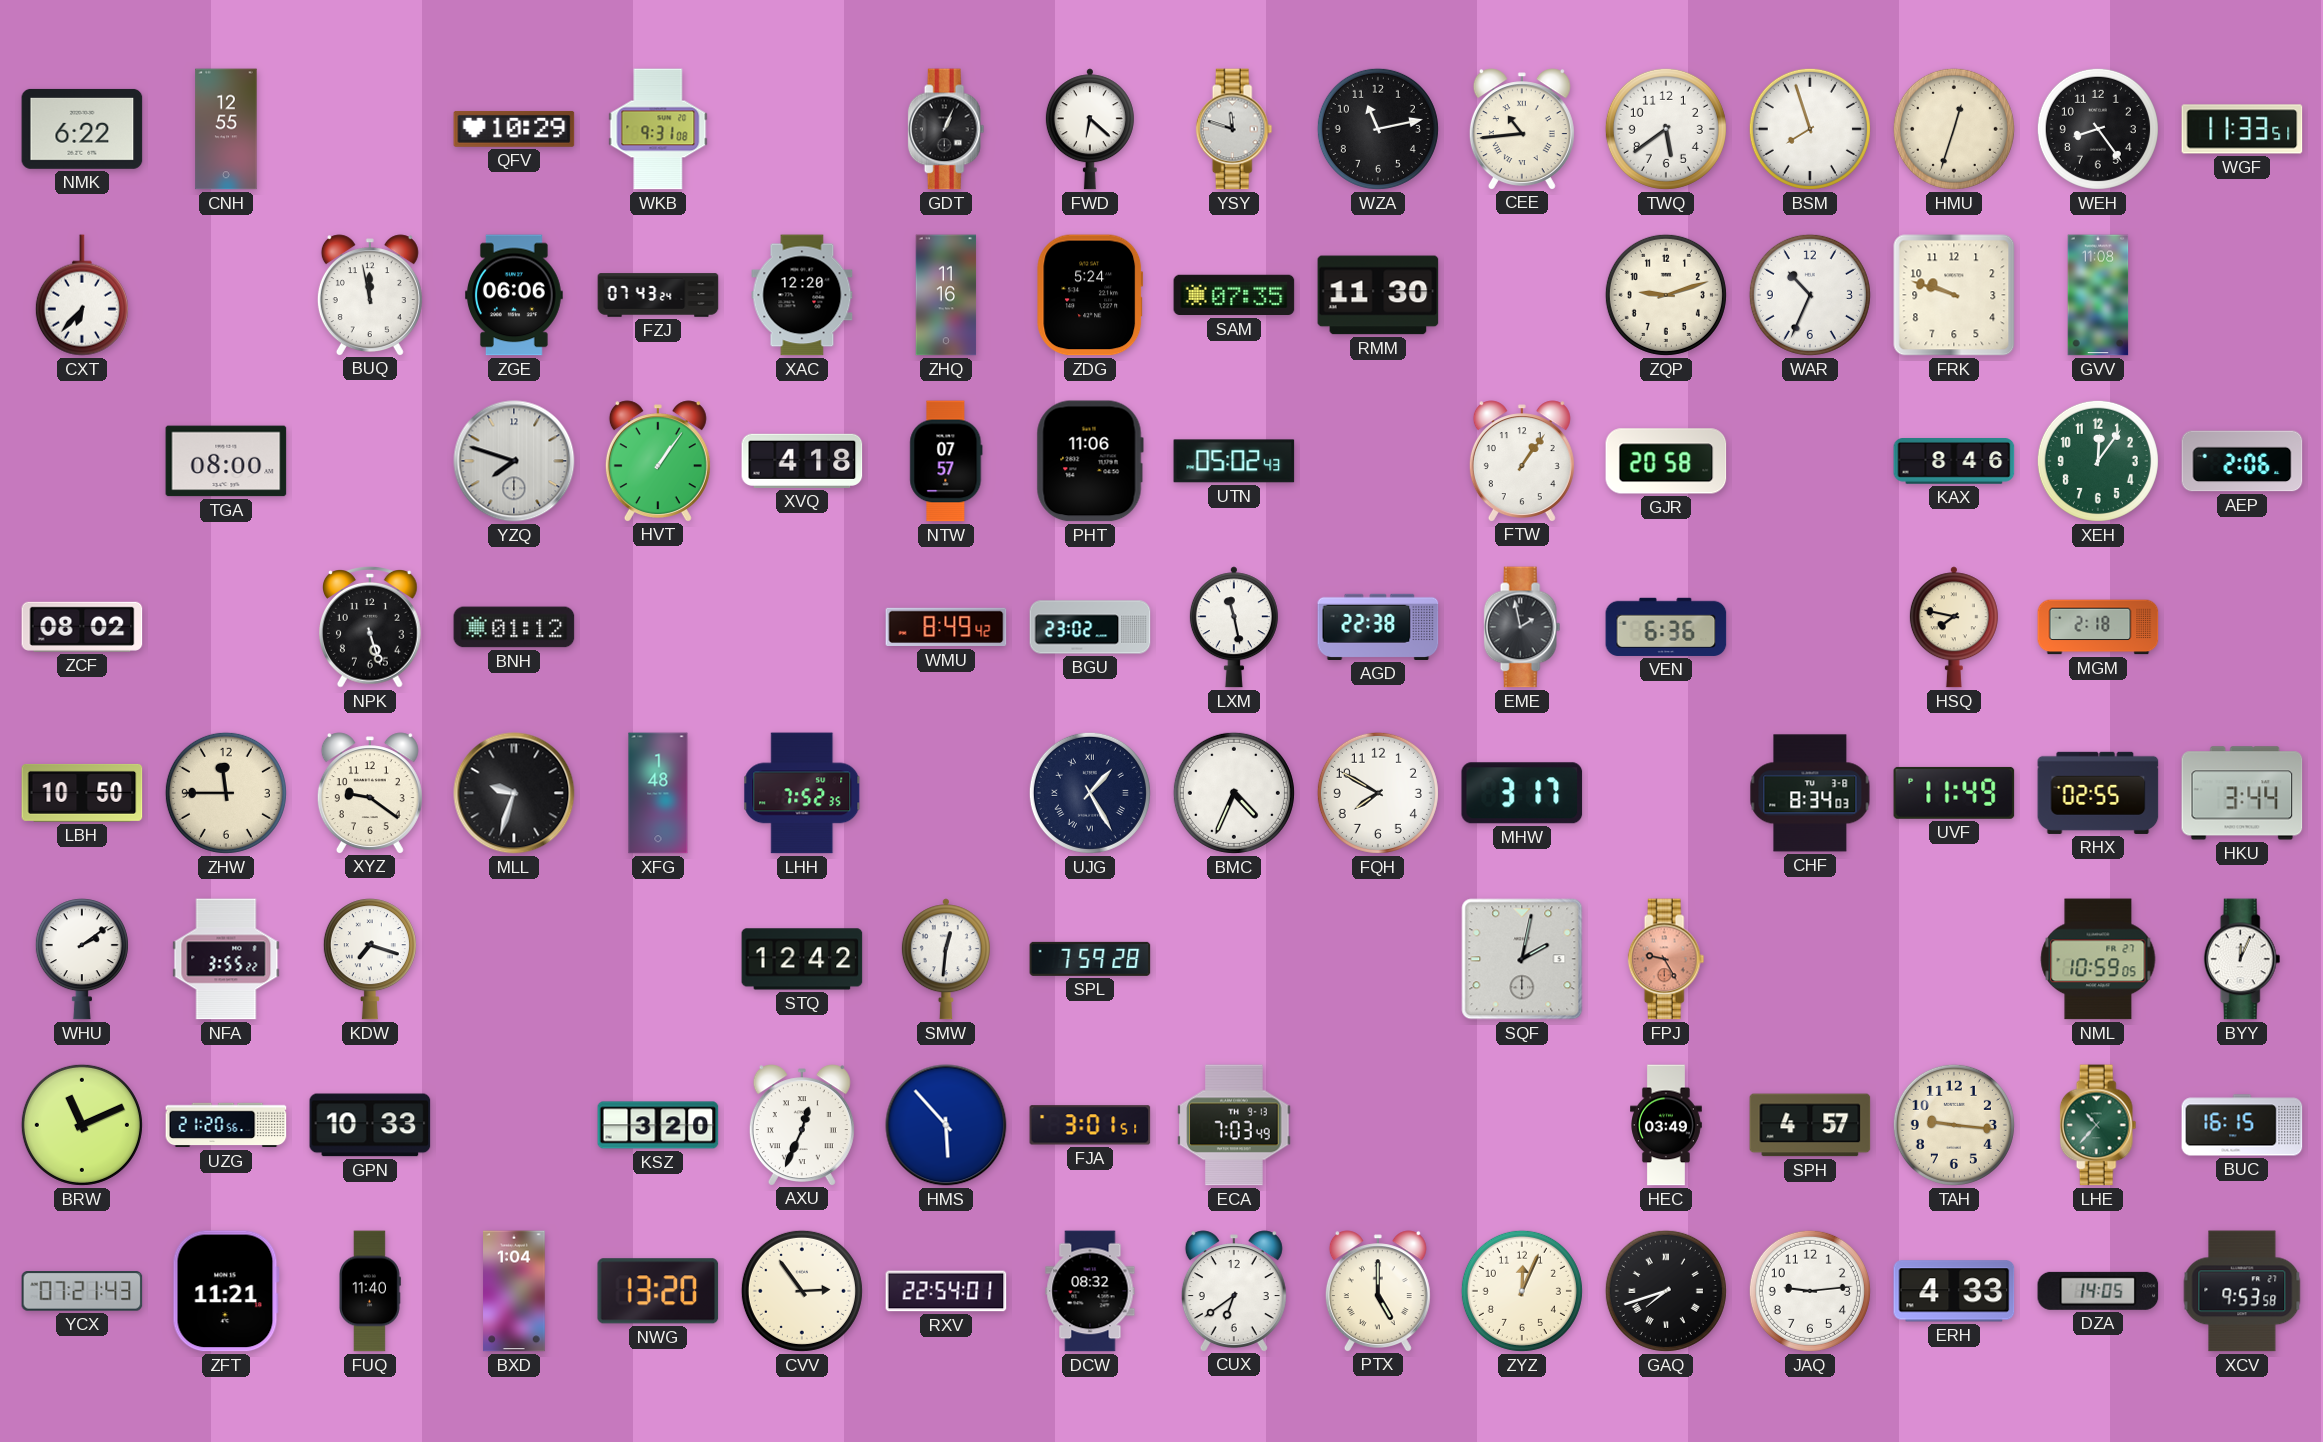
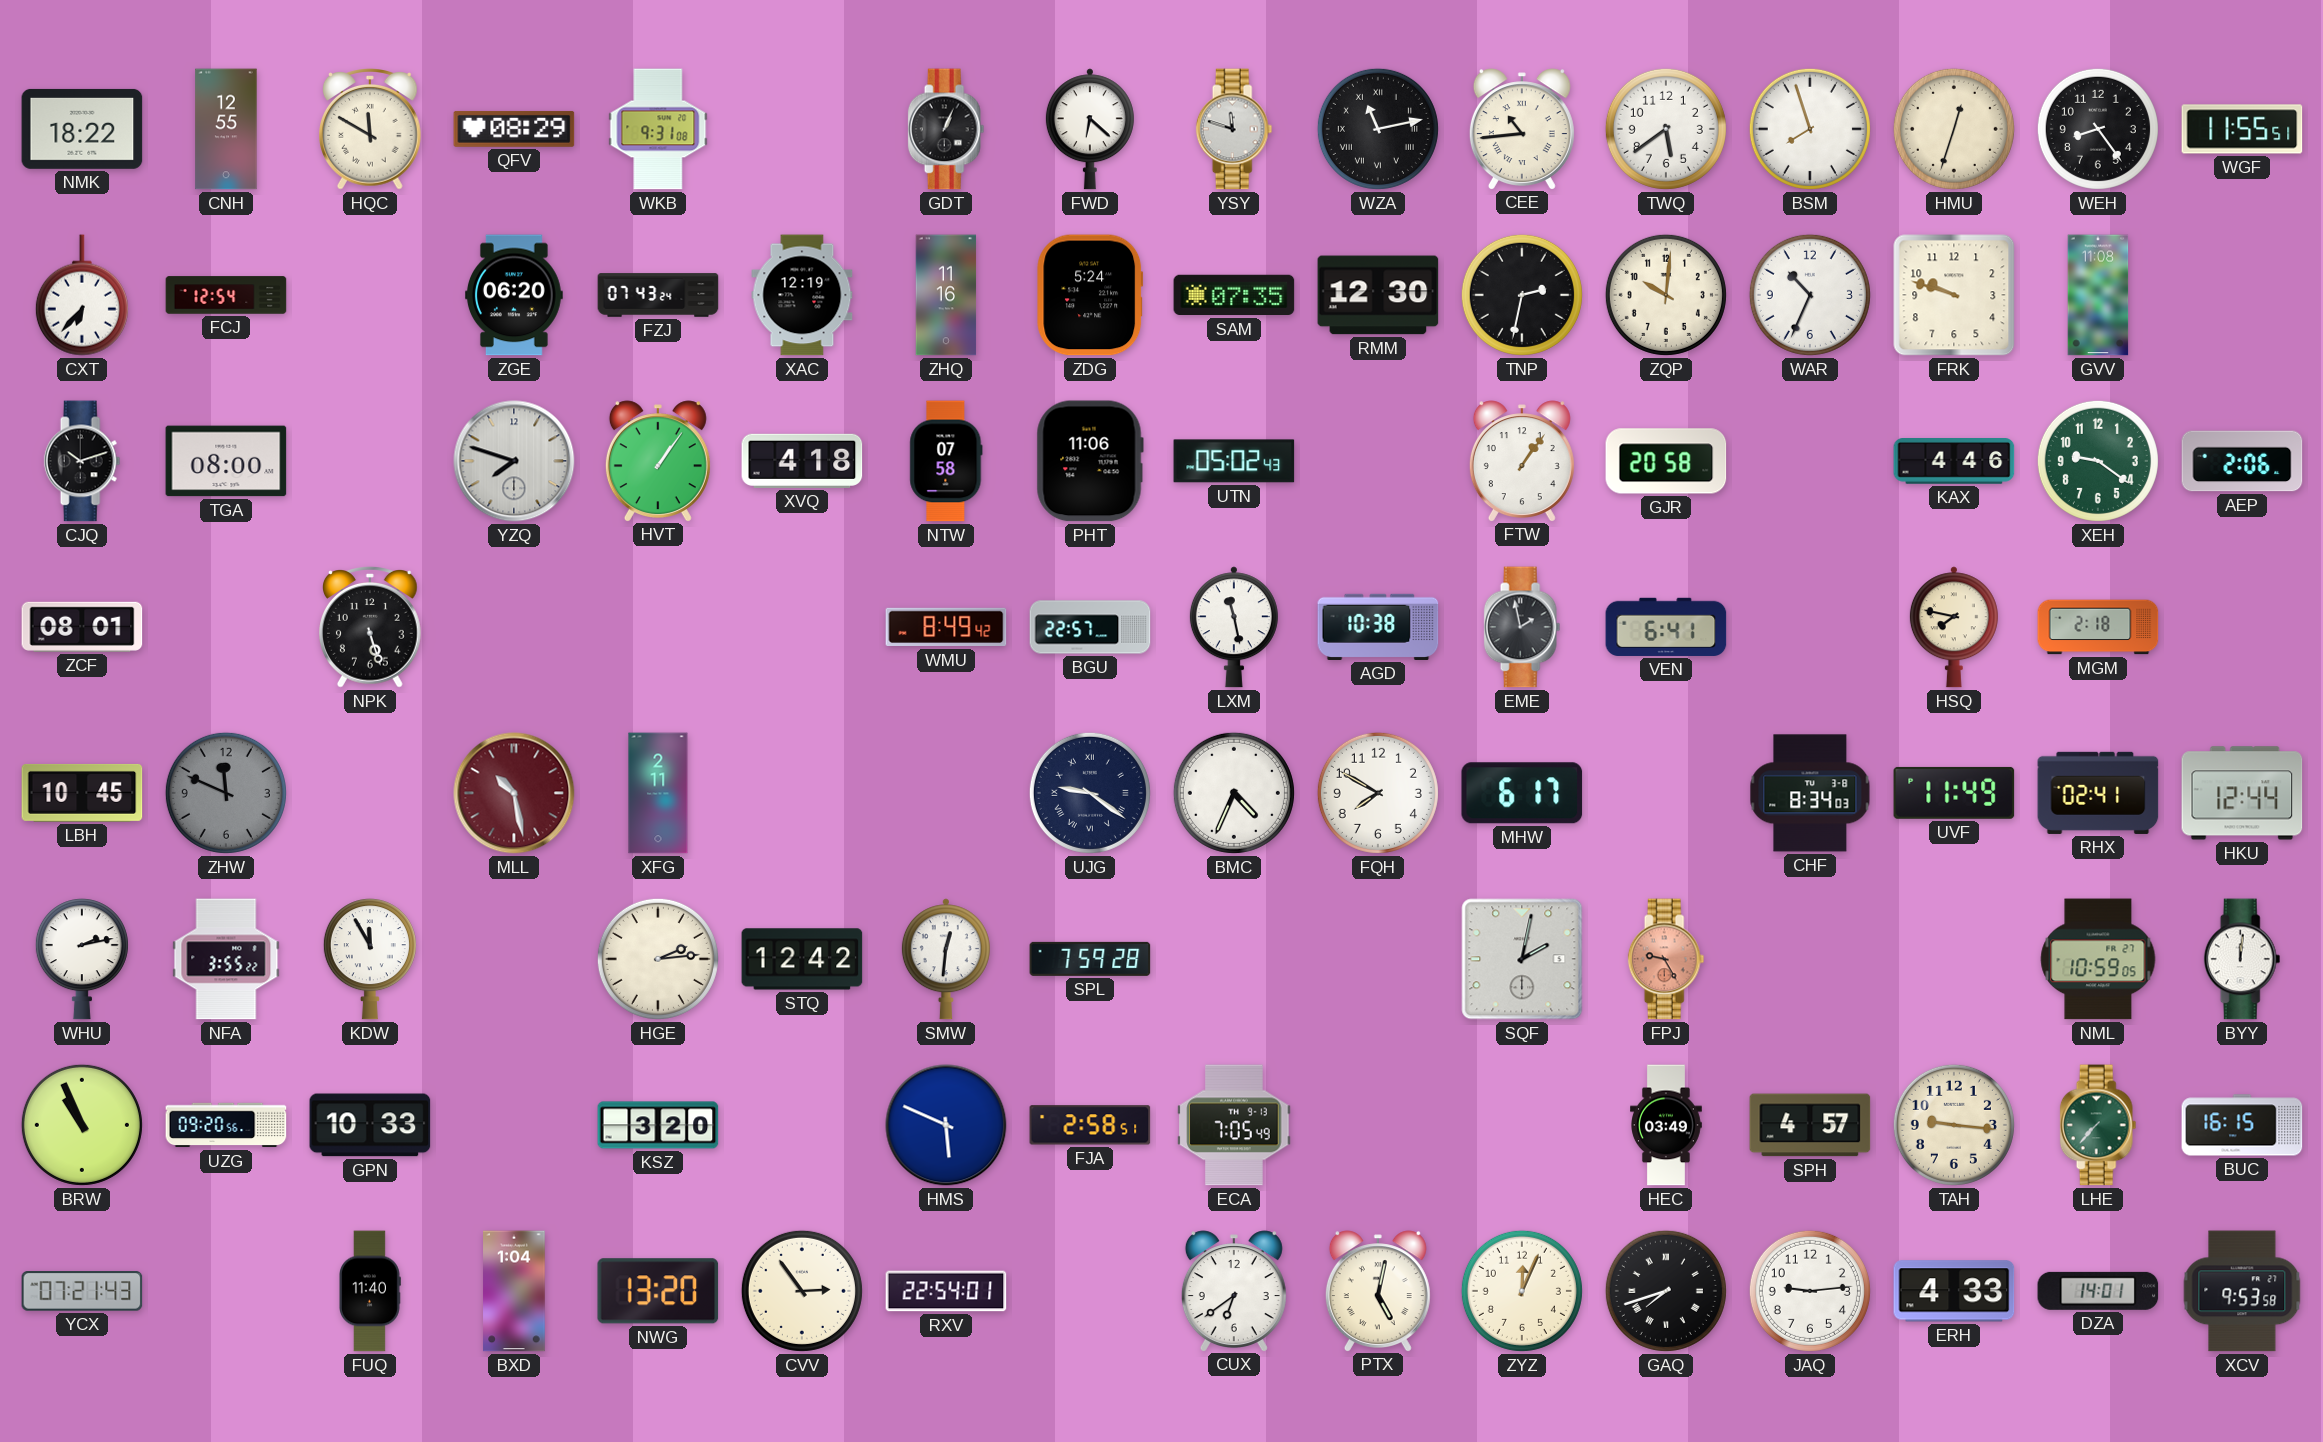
NMK: 6:22 -> 18:22 (82, 129)
HQC: none -> 11:50 (371, 129)
QFV: 10:29 -> 08:29 (514, 129)
WZA numerals: Arabic -> Roman (1378, 129)
WGF: 11:33 -> 11:55 (2242, 129)
FCJ: none -> 12:54 (226, 295)
BUQ: 11:58 -> none (370, 295)
ZGE: 06:06 -> 06:20 (515, 295)
XAC: 12:20 -> 12:19 (802, 295)
RMM: 11:30 -> 12:30 (1378, 295)
TNP: none -> 2:32 (1522, 295)
ZQP: 9:12 -> 10:01 (1666, 295)
CJQ: none -> 10:12 (82, 461)
NTW: 07:57 -> 07:58 (946, 461)
KAX: 8:46 -> 4:46 (1954, 462)
XEH: 12:06 -> 9:21 (2098, 461)
ZCF: 08:02 -> 08:01 (82, 627)
BNH: 01:12 -> none (514, 627)
BGU: 23:02 -> 22:57 (1090, 627)
AGD: 22:38 -> 10:38 (1378, 627)
VEN: 6:36 -> 6:41 (1666, 627)
LBH: 10:50 -> 10:45 (82, 793)
ZHW: 11:45 -> 11:49 (226, 793)
ZHW dial: cream -> grey (226, 793)
XYZ: 9:21 -> none (370, 793)
MLL: 9:33 -> 10:28 (514, 793)
MLL dial: black -> burgundy (514, 793)
XFG: 1:48 -> 2:11 (658, 793)
LHH: 7:52 -> none (802, 793)
UJG: 1:25 -> 9:21 (1090, 793)
MHW: 3:17 -> 6:17 (1522, 793)
RHX: 02:55 -> 02:41 (2098, 793)
HKU: 3:44 -> 12:44 (2242, 793)
WHU: 2:09 -> 2:13 (82, 959)
KDW: 7:18 -> 11:55 (370, 959)
HGE: none -> 2:14 (658, 959)
BYY: 12:04 -> 12:01 (2242, 959)
BRW: 11:11 -> 10:56 (82, 1125)
UZG: 21:20 -> 09:20 (226, 1125)
AXU: 12:34 -> none (802, 1125)
HMS: 5:53 -> 5:49 (946, 1125)
FJA: 3:01 -> 2:58 (1090, 1125)
ECA: 7:03 -> 7:05 (1234, 1125)
LHE: 10:37 -> 7:37 (2098, 1125)
ZFT: 11:21 -> none (226, 1291)
DCW: 08:32 -> none (1090, 1291)
PTX: 5:00 -> 5:02 (1378, 1291)
DZA: 14:05 -> 14:01 (2098, 1291)
